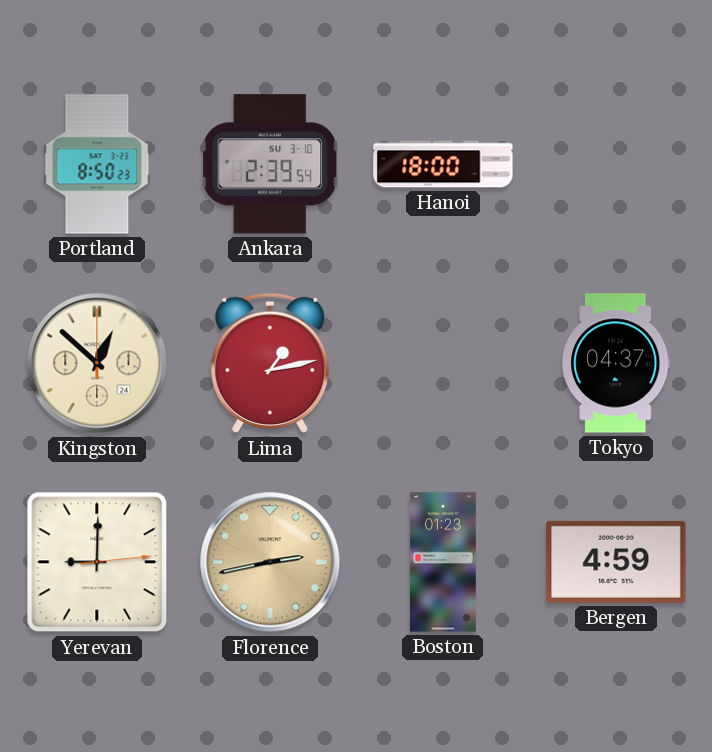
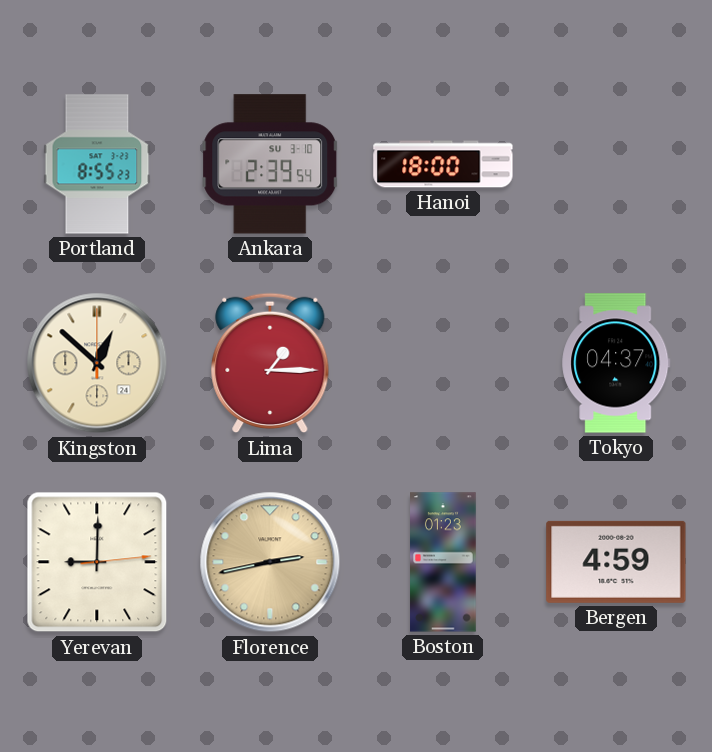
Portland: 8:50 -> 8:55 (97, 164)
Lima: 1:13 -> 1:15 (270, 363)
